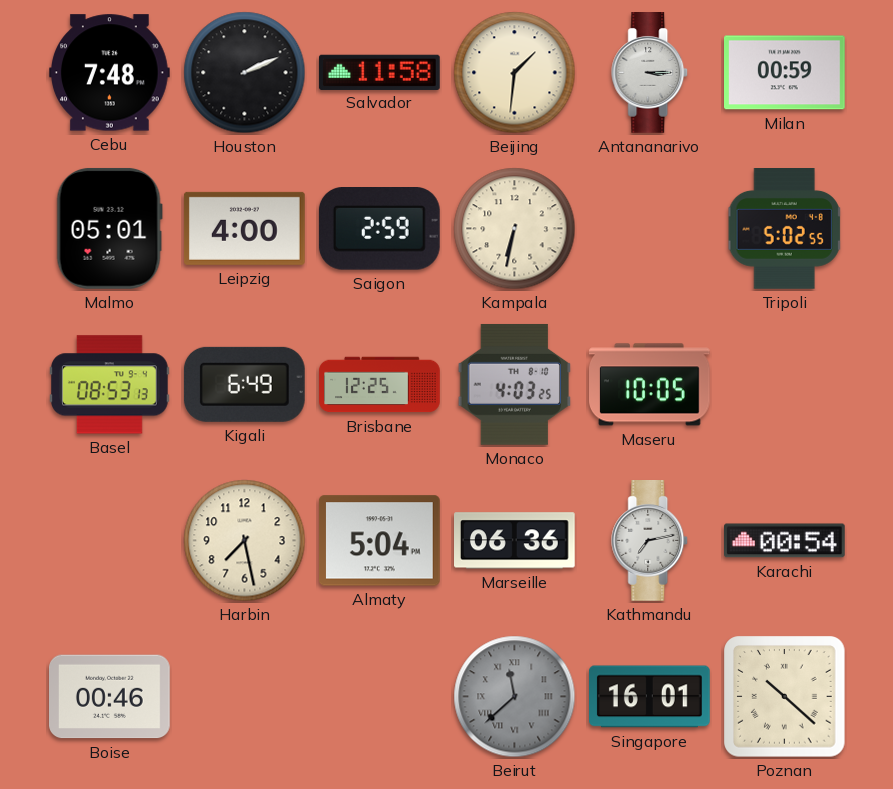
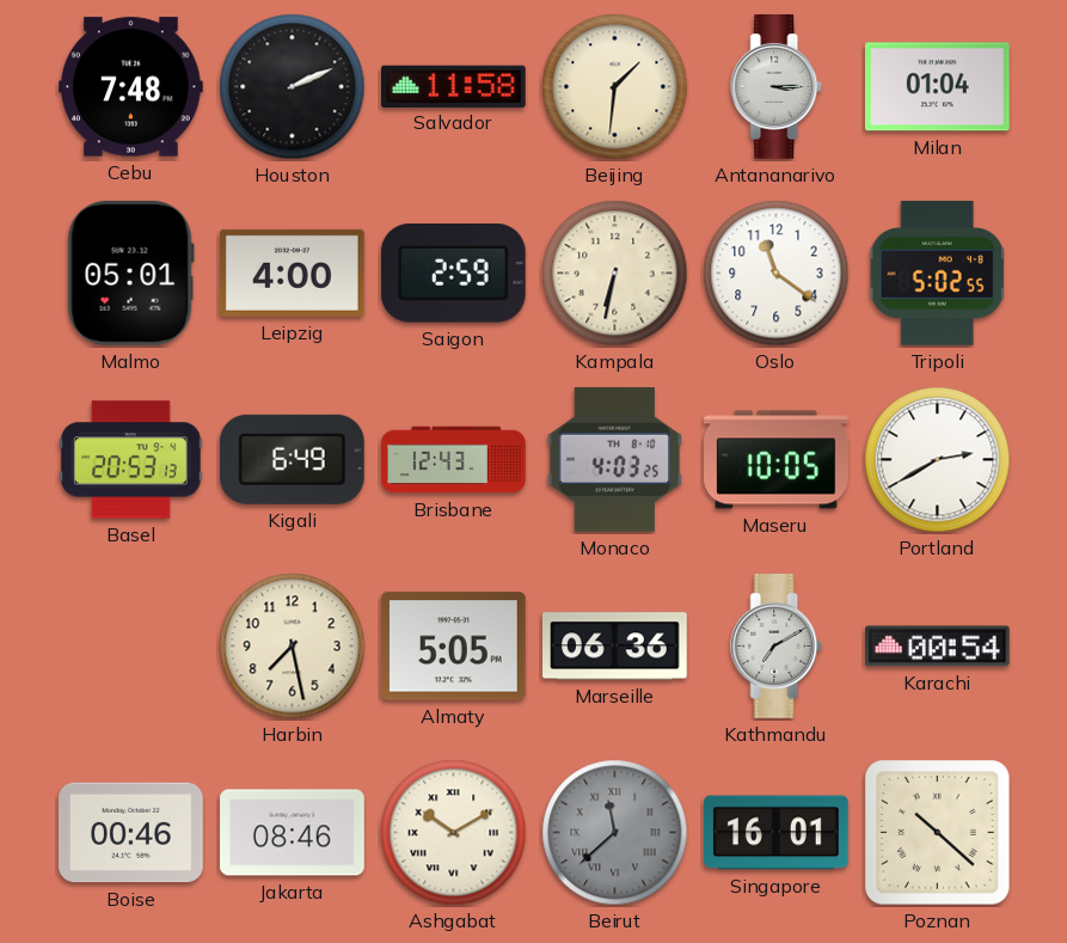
Milan: 00:59 -> 01:04 (938, 87)
Oslo: none -> 11:21 (777, 274)
Basel: 08:53 -> 20:53 (131, 460)
Brisbane: 12:25 -> 12:43 (454, 460)
Portland: none -> 2:40 (938, 460)
Almaty: 5:04 -> 5:05 (453, 647)
Kathmandu: 7:13 -> 7:10 (777, 647)
Jakarta: none -> 08:46 (293, 833)
Ashgabat: none -> 10:10 (454, 833)
